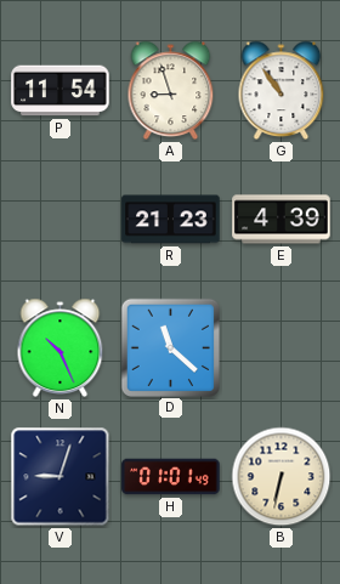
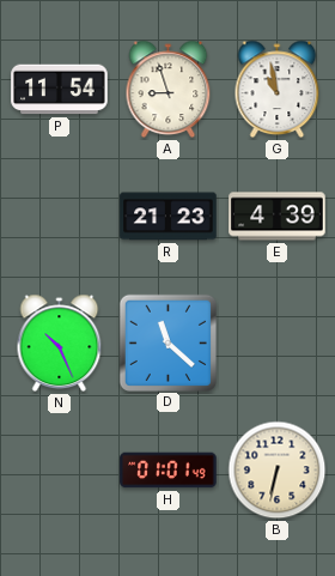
G: 10:54 -> 10:58 (278, 90)
V: 9:03 -> none (61, 477)
